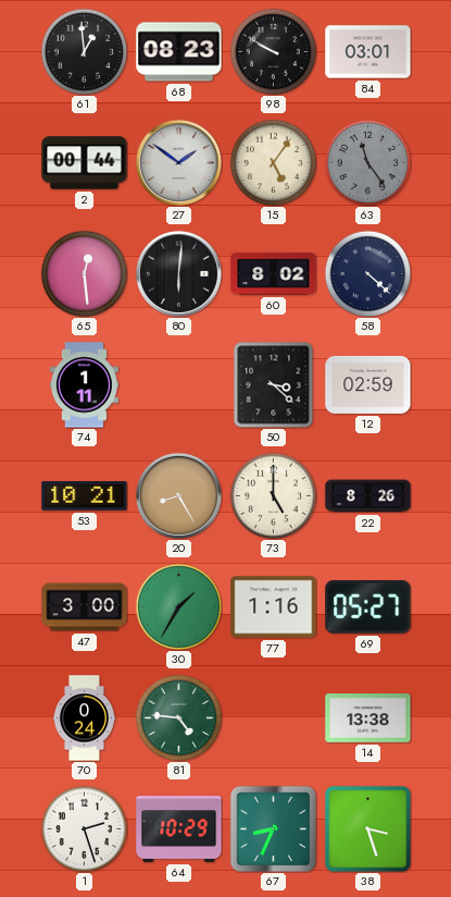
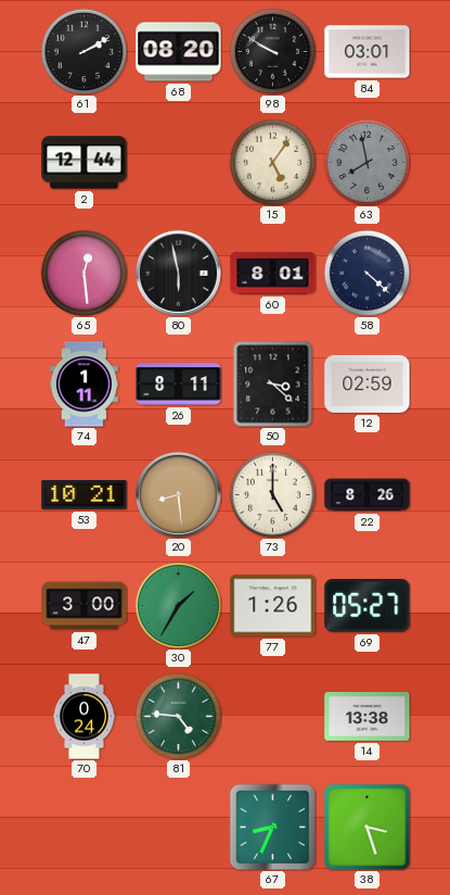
61: 12:59 -> 2:10 (83, 51)
68: 08:23 -> 08:20 (179, 52)
2: 00:44 -> 12:44 (85, 163)
27: 1:51 -> none (178, 162)
63: 11:24 -> 7:58 (367, 162)
80: 6:01 -> 5:58 (178, 273)
60: 8:02 -> 8:01 (273, 274)
26: none -> 8:11 (179, 385)
20: 8:25 -> 8:29 (178, 494)
77: 1:16 -> 1:26 (273, 606)
1: 2:27 -> none (84, 828)
64: 10:29 -> none (179, 830)
